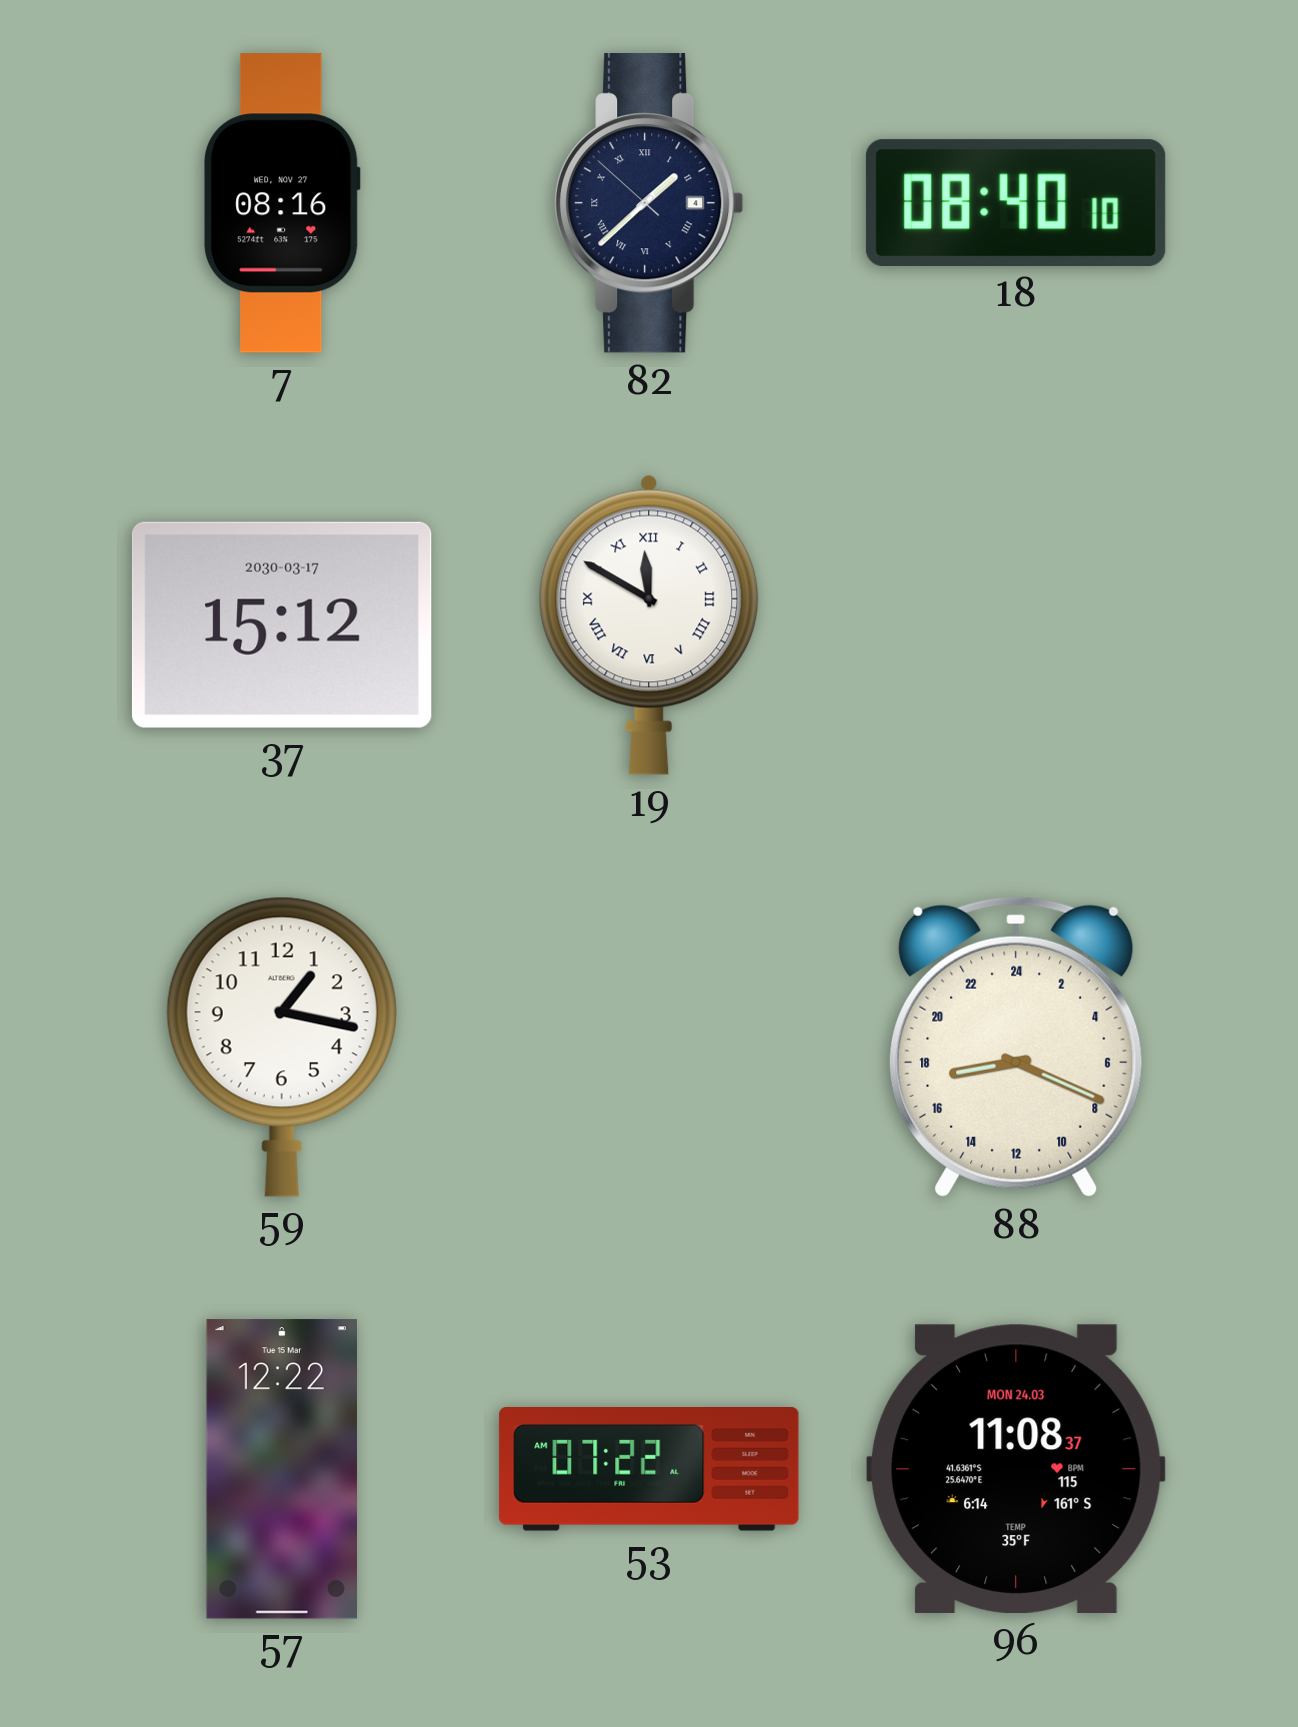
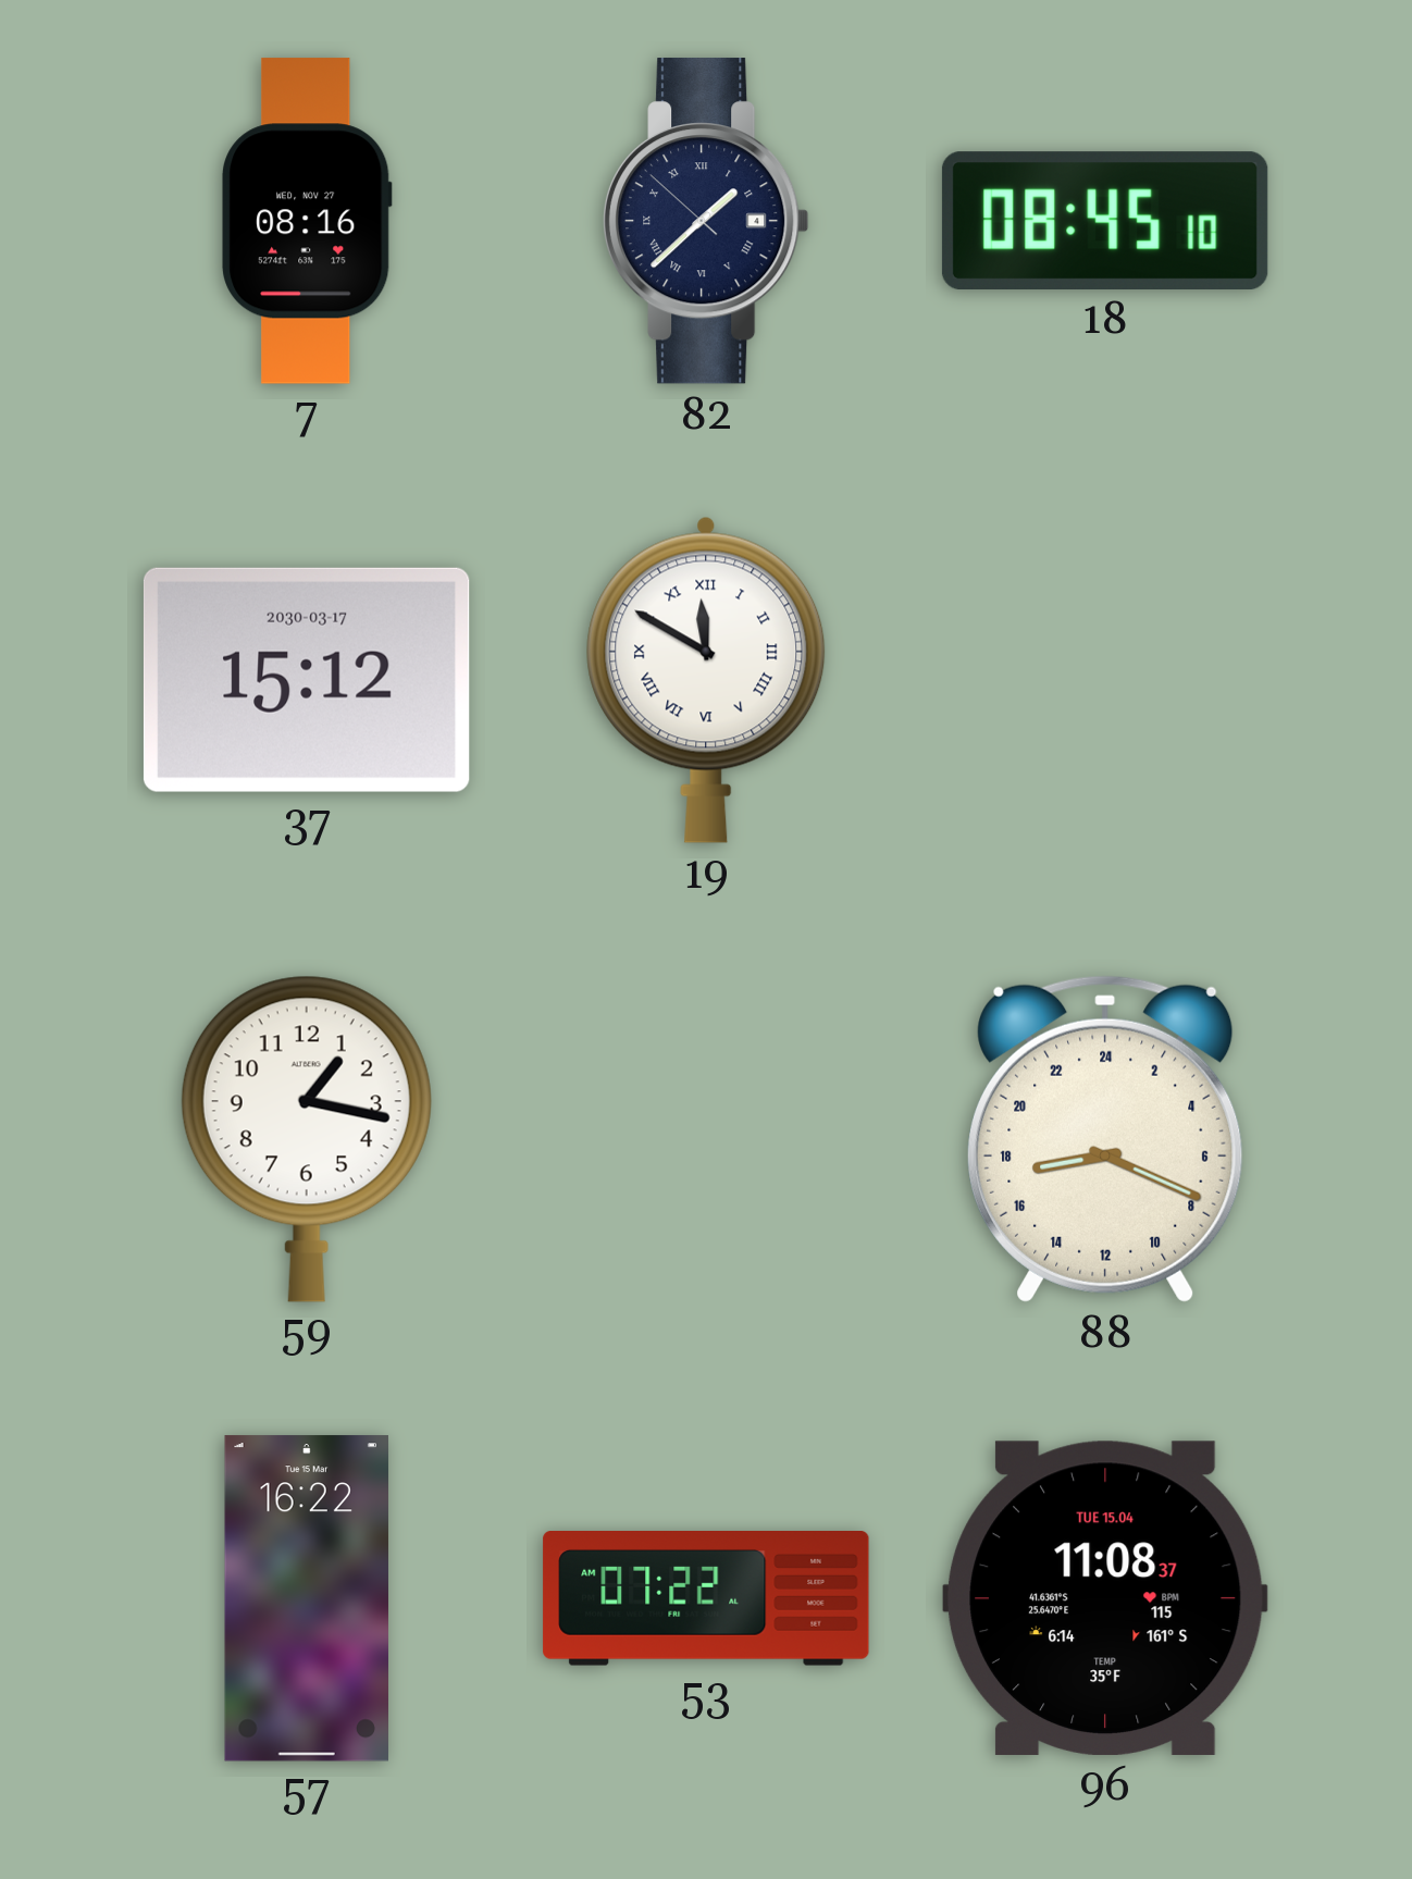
18: 08:40 -> 08:45 (1105, 220)
57: 12:22 -> 16:22 (307, 1598)
96 date: MON 24.03 -> TUE 15.04 (1105, 1598)
